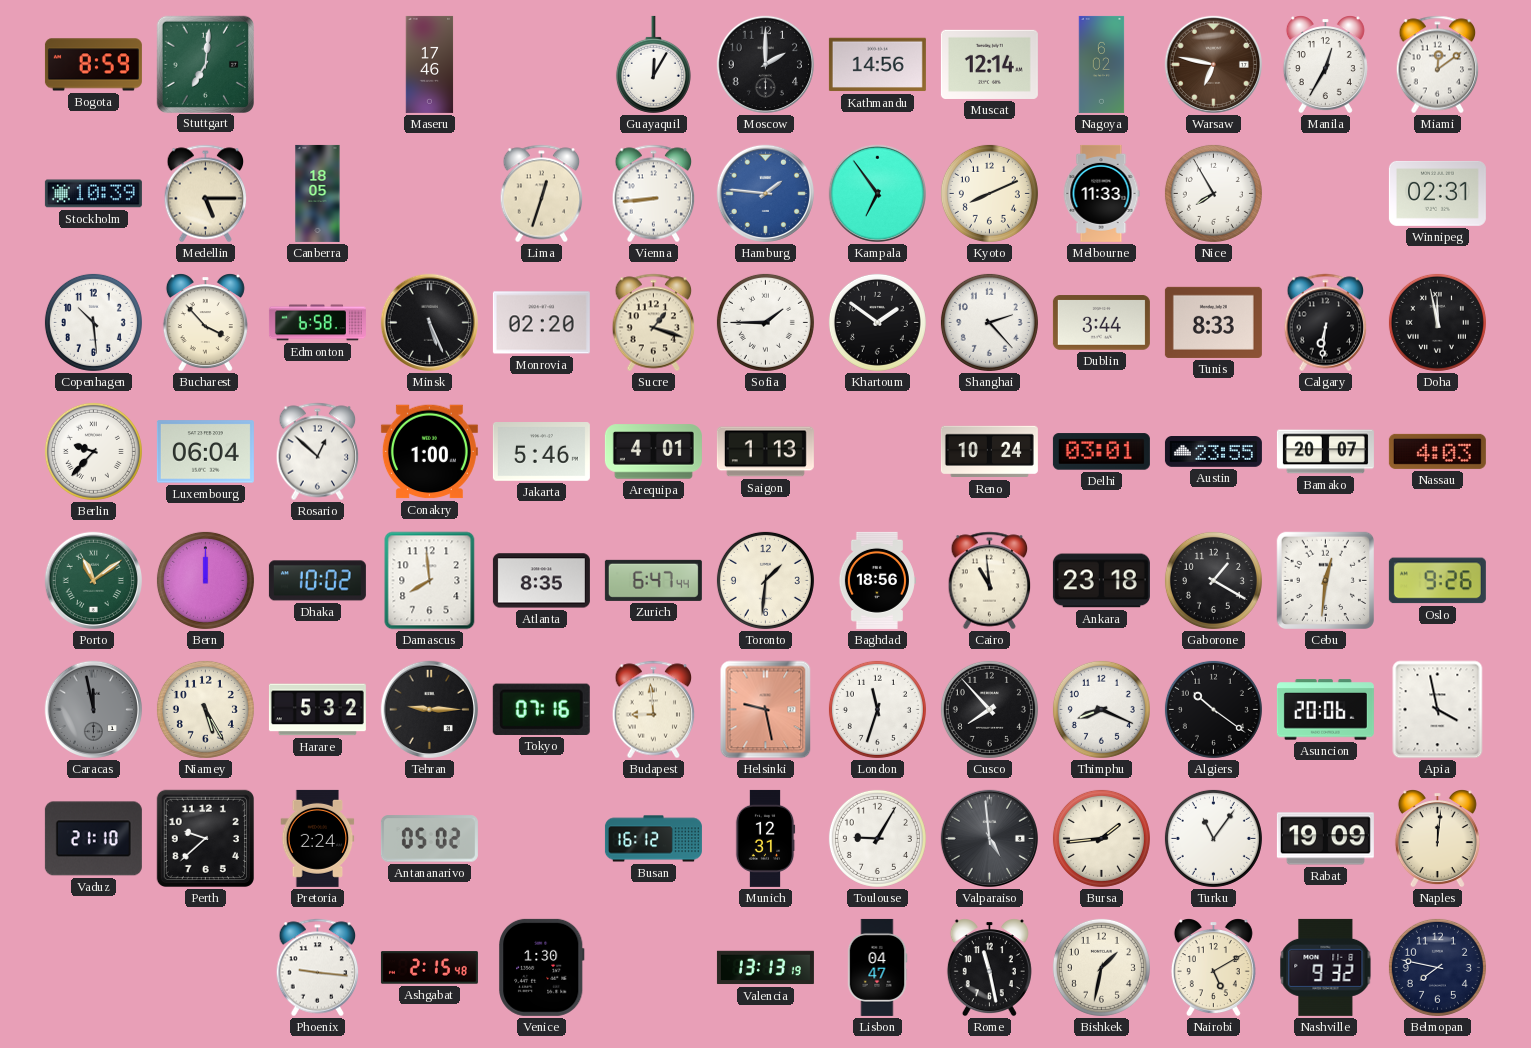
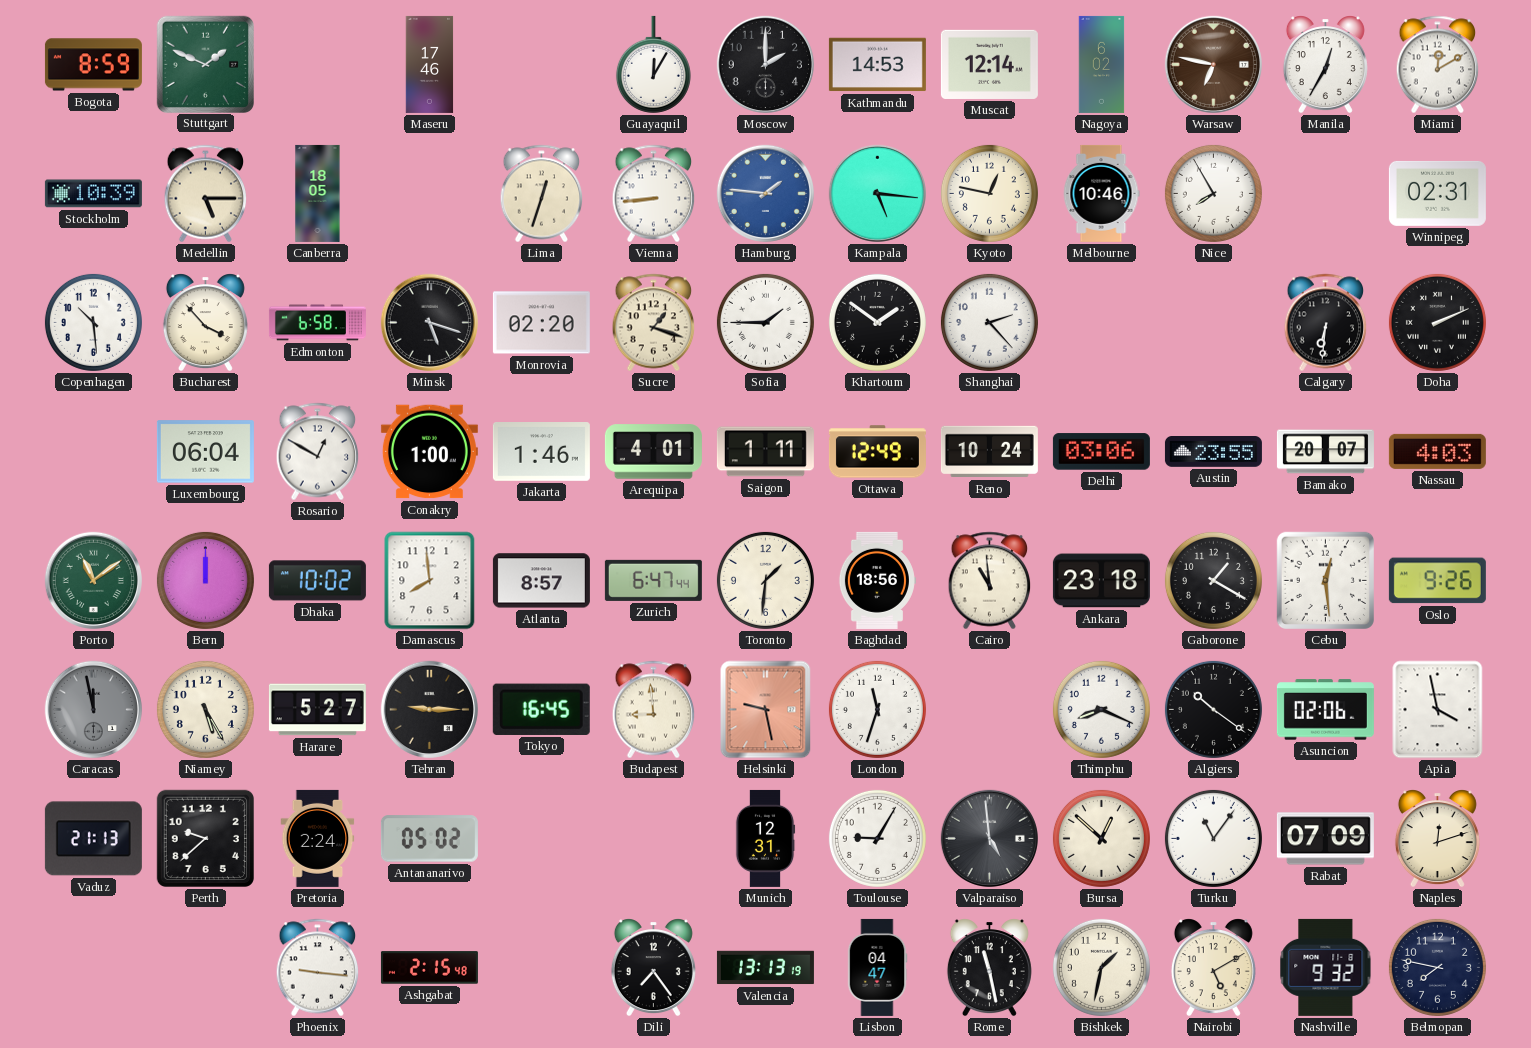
Stuttgart: 7:01 -> 1:49 (205, 64)
Kathmandu: 14:56 -> 14:53 (877, 65)
Miami: 12:09 -> 12:10 (1438, 65)
Kampala: 6:54 -> 5:16 (877, 193)
Kyoto: 8:11 -> 12:47 (989, 193)
Melbourne: 11:33 -> 10:46 (1101, 193)
Minsk: 5:26 -> 5:18 (429, 322)
Dublin: 3:44 -> none (1101, 323)
Tunis: 8:33 -> none (1213, 322)
Doha: 11:58 -> 2:11 (1437, 322)
Berlin: 9:37 -> none (93, 451)
Rosario: 12:52 -> 12:50 (318, 452)
Jakarta: 5:46 -> 1:46 (541, 452)
Saigon: 1:13 -> 1:11 (765, 452)
Ottawa: none -> 12:49 (877, 452)
Delhi: 03:01 -> 03:06 (1101, 452)
Atlanta: 8:35 -> 8:57 (541, 581)
Cebu: 12:31 -> 12:29 (1325, 580)
Harare: 5:32 -> 5:27 (317, 710)
Tokyo: 07:16 -> 16:45 (541, 709)
Cusco: 7:53 -> none (989, 709)
Asuncion: 20:06 -> 02:06 (1325, 710)
Vaduz: 21:10 -> 21:13 (93, 839)
Busan: 16:12 -> none (653, 839)
Bursa: 1:44 -> 12:52 (1101, 838)
Rabat: 19:09 -> 07:09 (1325, 839)
Naples: 12:01 -> 12:12 (1437, 839)
Venice: 1:30 -> none (542, 967)
Dili: none -> 7:24 (653, 968)
